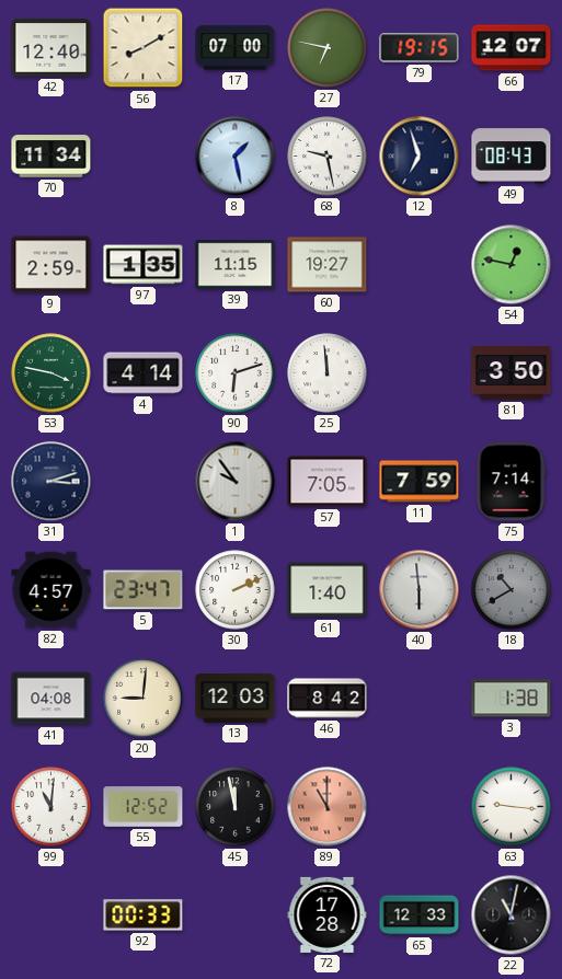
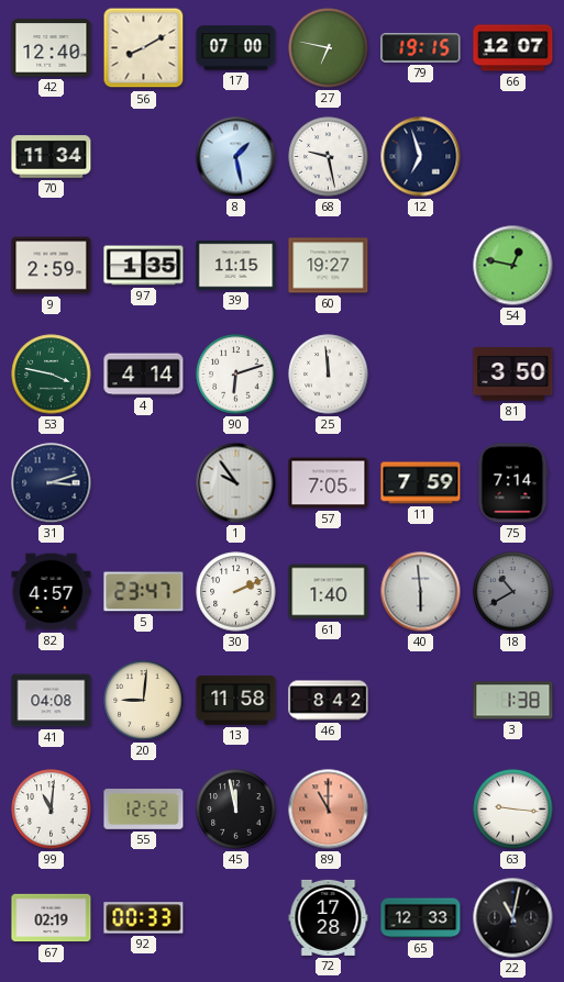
49: 08:43 -> none (512, 157)
13: 12:03 -> 11:58 (236, 701)
67: none -> 02:19 (52, 918)
